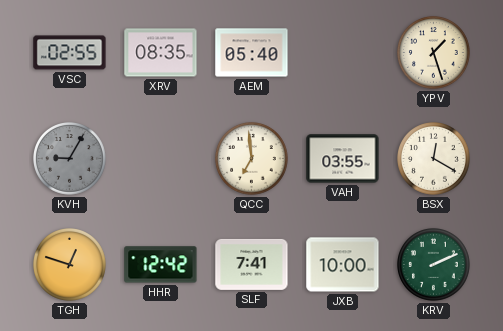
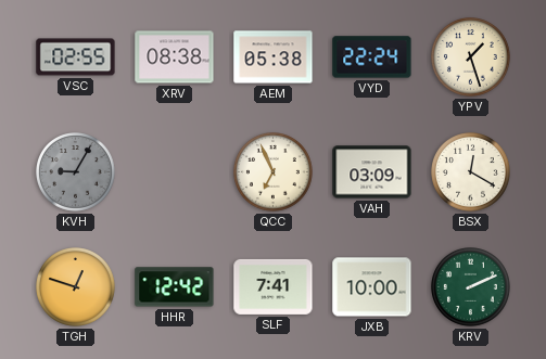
XRV: 08:35 -> 08:38 (175, 57)
AEM: 05:40 -> 05:38 (274, 57)
VYD: none -> 22:24 (372, 57)
QCC: 6:59 -> 6:56 (274, 172)
VAH: 03:55 -> 03:09 (372, 172)
